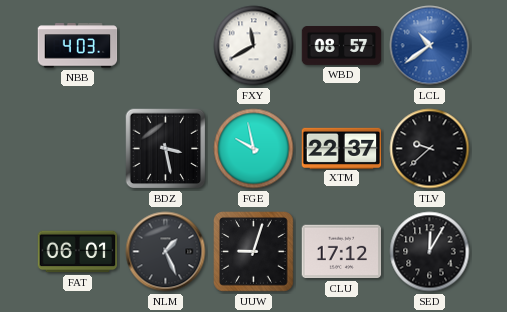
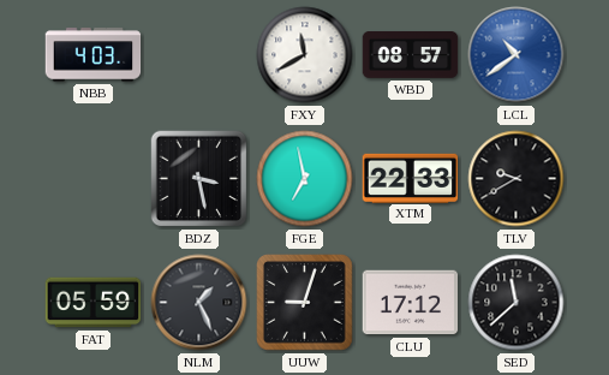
FGE: 9:58 -> 6:58 (305, 179)
XTM: 22:37 -> 22:33 (411, 178)
TLV: 9:38 -> 9:40 (517, 179)
FAT: 06:01 -> 05:59 (94, 303)
SED: 12:05 -> 11:38 (517, 303)
